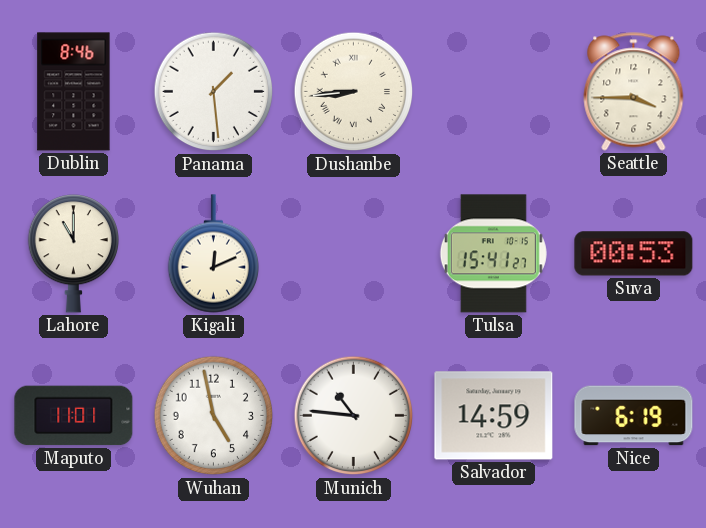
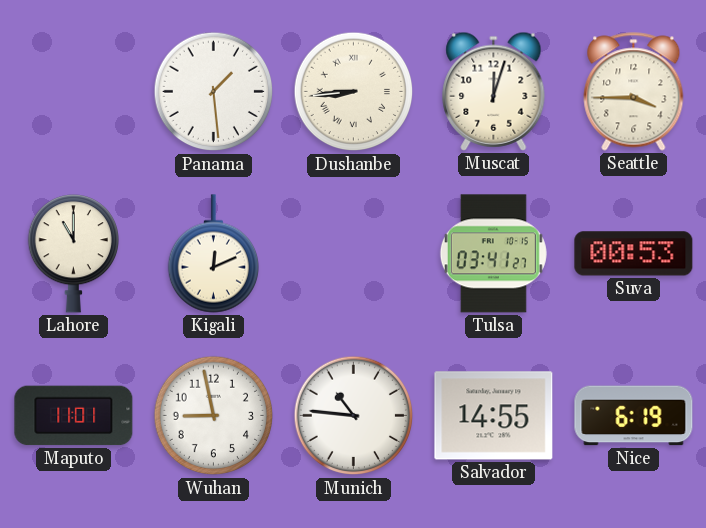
Dublin: 8:46 -> none (74, 92)
Muscat: none -> 12:03 (494, 91)
Tulsa: 15:41 -> 03:41 (493, 254)
Wuhan: 4:58 -> 8:58 (214, 416)
Salvador: 14:59 -> 14:55 (494, 416)
